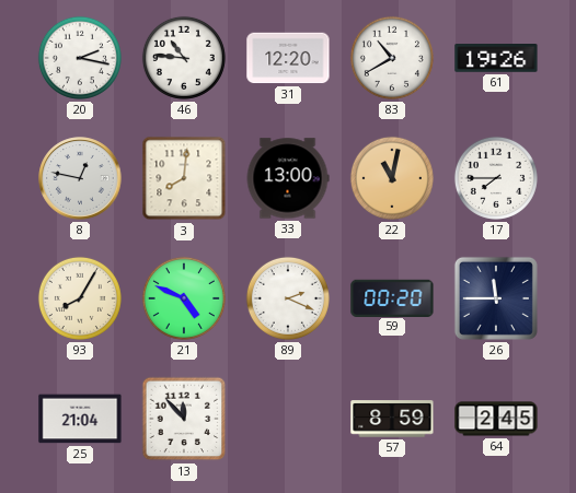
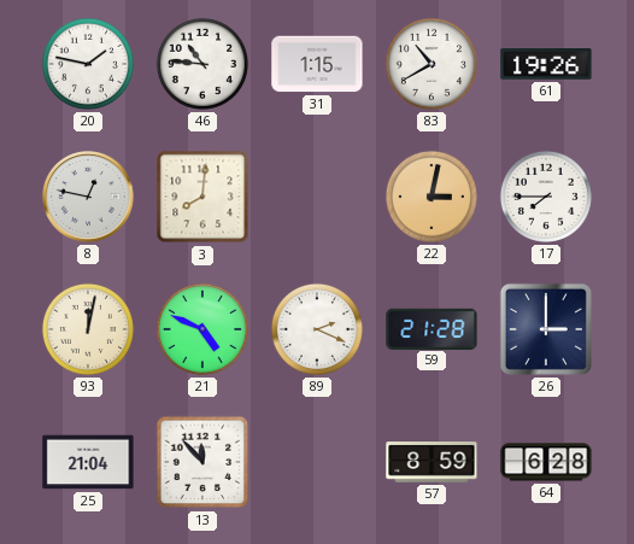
20: 2:17 -> 1:47 (88, 64)
31: 12:20 -> 1:15 (317, 64)
33: 13:00 -> none (288, 178)
22: 11:02 -> 3:02 (432, 197)
93: 8:05 -> 12:02 (88, 329)
59: 00:20 -> 21:28 (432, 328)
26: 11:45 -> 3:00 (546, 329)
64: 2:45 -> 6:28 (546, 462)
